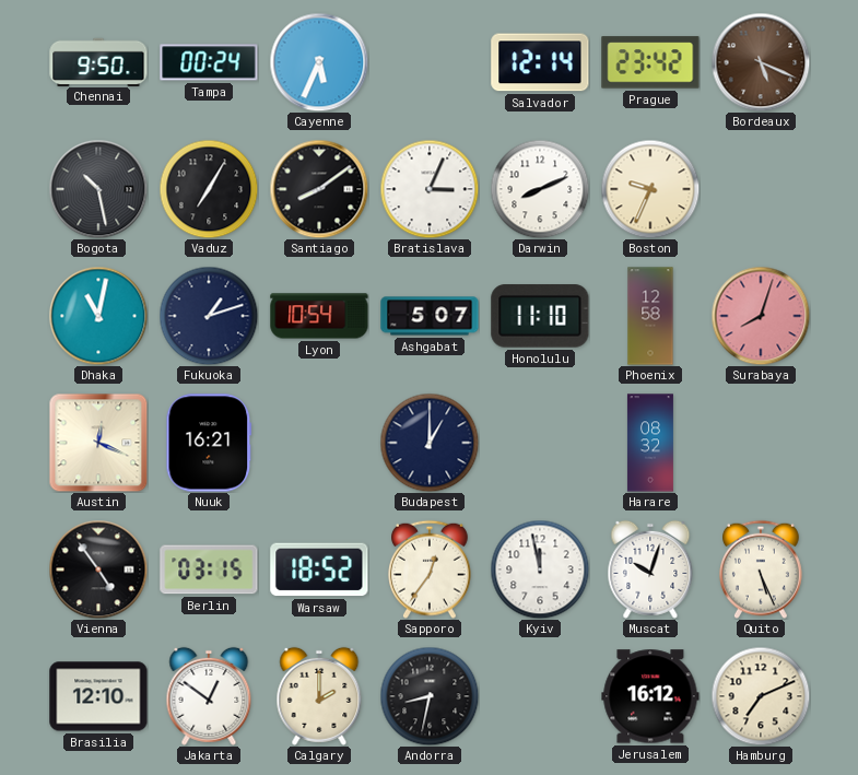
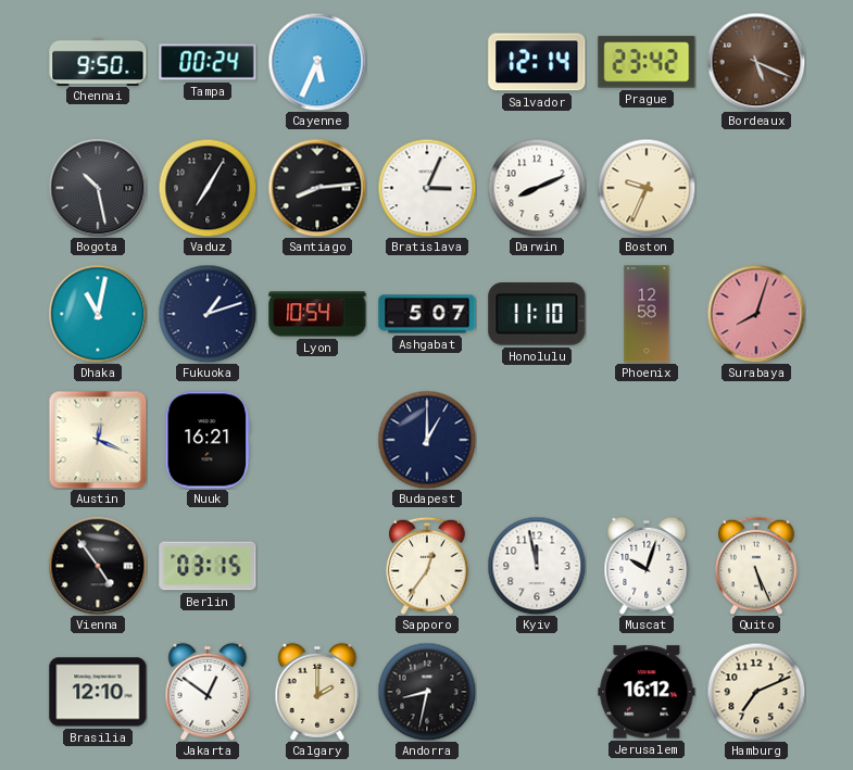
Santiago: 8:09 -> 8:14 (317, 188)
Harare: 08:32 -> none (650, 443)
Warsaw: 18:52 -> none (319, 569)
